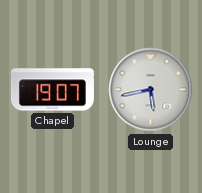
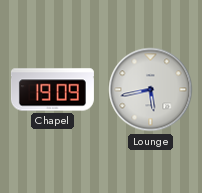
Chapel: 19:07 -> 19:09 (52, 90)
